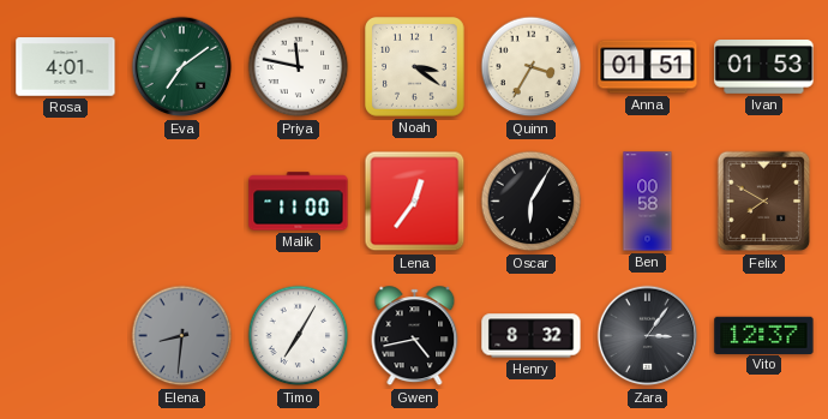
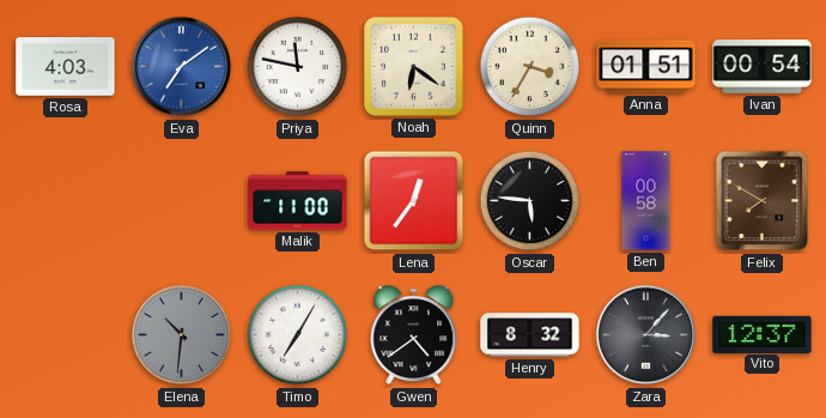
Rosa: 4:01 -> 4:03 (66, 67)
Eva dial: green -> blue (182, 67)
Noah: 3:21 -> 6:21 (414, 67)
Ivan: 01:53 -> 00:54 (763, 67)
Oscar: 6:05 -> 5:46 (530, 201)
Elena: 8:31 -> 10:31 (182, 335)
Gwen: 4:43 -> 4:39 (414, 335)
Zara: 3:06 -> 3:07 (646, 335)
